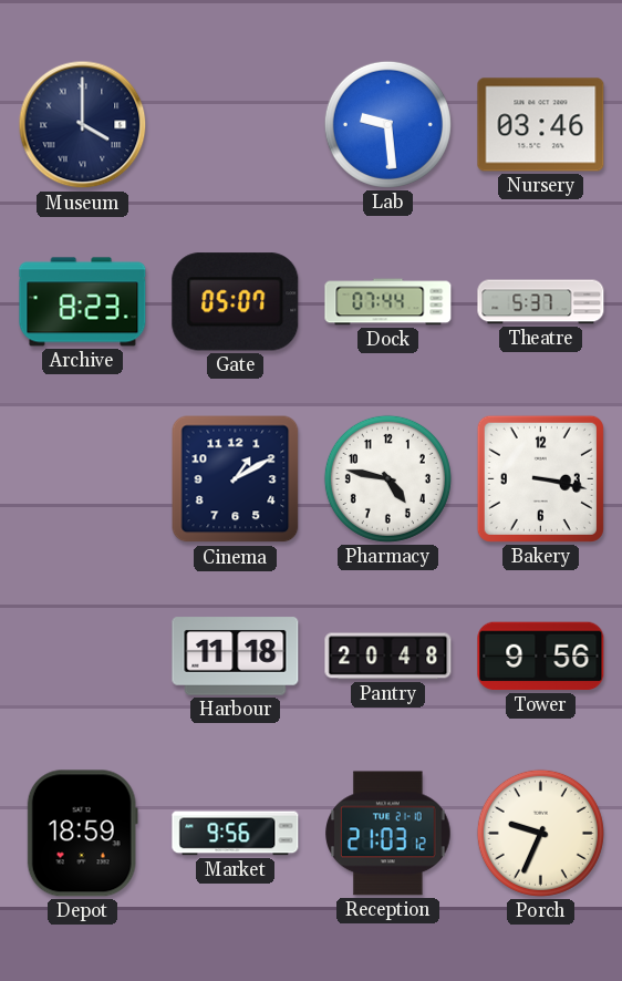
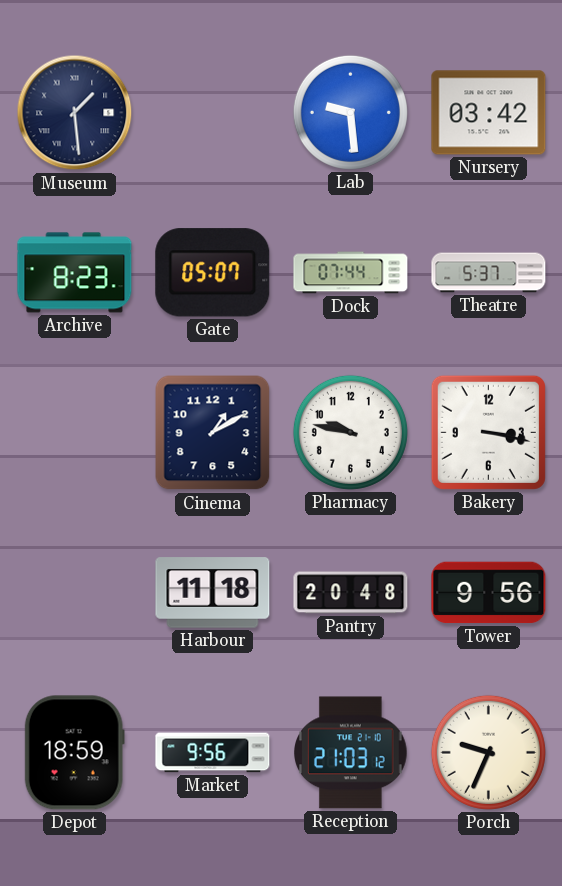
Museum: 4:00 -> 1:29 (75, 113)
Nursery: 03:46 -> 03:42 (489, 113)
Pharmacy: 4:47 -> 9:47 (350, 432)
